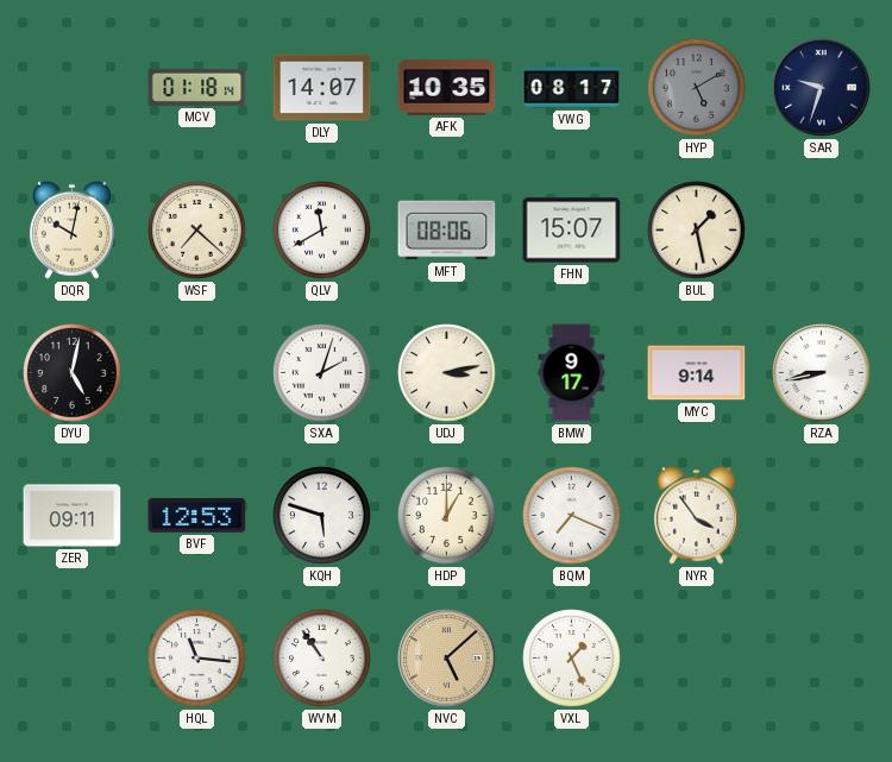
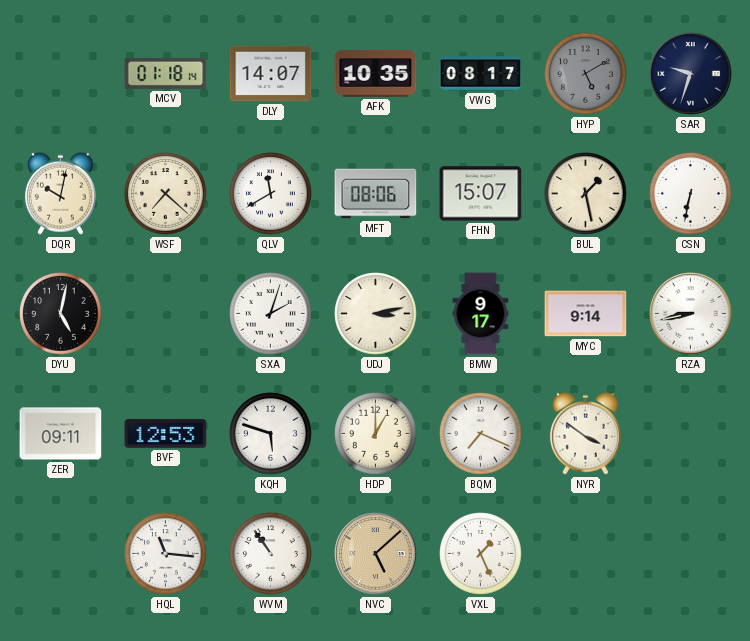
CSN: none -> 6:32 (691, 194)
NYR: 3:54 -> 3:51 (585, 433)
